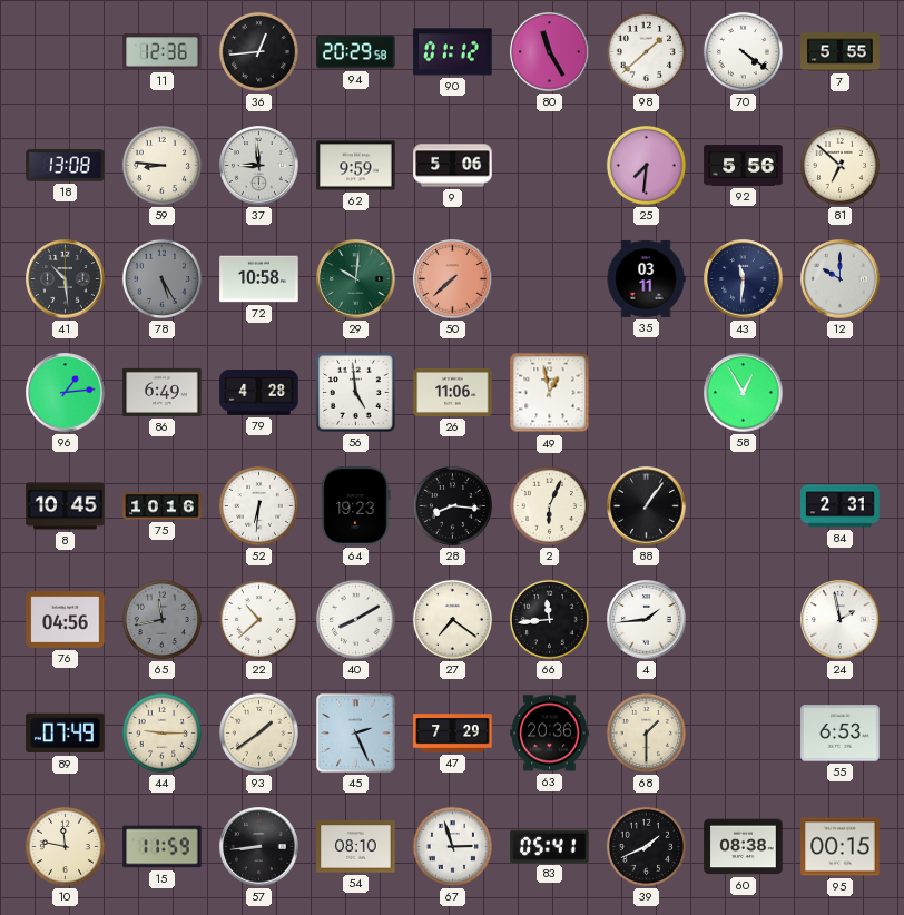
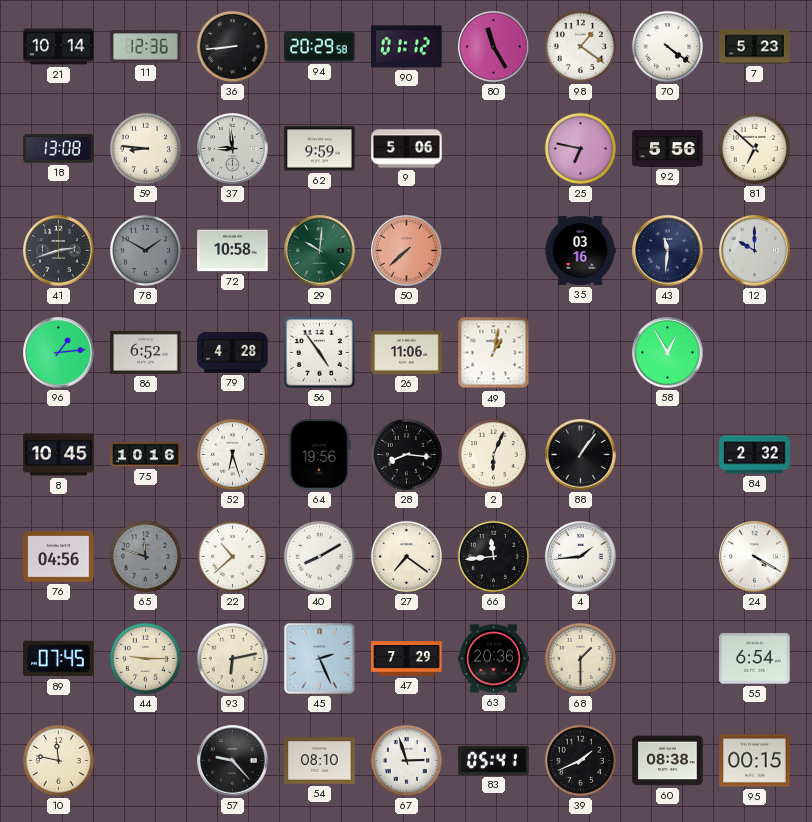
21: none -> 10:14 (59, 47)
36: 12:44 -> 8:44 (232, 46)
98: 1:38 -> 1:21 (580, 46)
7: 5:55 -> 5:23 (755, 47)
25: 7:31 -> 6:47 (580, 148)
41: 10:29 -> 2:42 (59, 251)
78: 5:25 -> 1:50 (145, 250)
35: 03:11 -> 03:16 (580, 250)
86: 6:49 -> 6:52 (146, 352)
56: 4:59 -> 4:54 (320, 353)
49: 12:58 -> 1:02 (494, 353)
52: 6:31 -> 6:27 (232, 454)
64: 19:23 -> 19:56 (319, 455)
84: 2:31 -> 2:32 (755, 455)
65: 11:43 -> 11:48 (145, 556)
24: 1:58 -> 4:20 (755, 557)
89: 07:49 -> 07:45 (59, 659)
93: 1:39 -> 6:13 (232, 658)
55: 6:53 -> 6:54 (755, 659)
15: 11:59 -> none (163, 847)
57: 8:44 -> 9:23 (233, 761)
